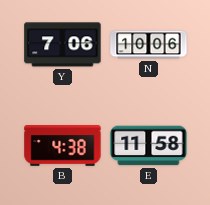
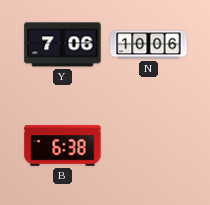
B: 4:38 -> 6:38 (63, 146)
E: 11:58 -> none (149, 146)
